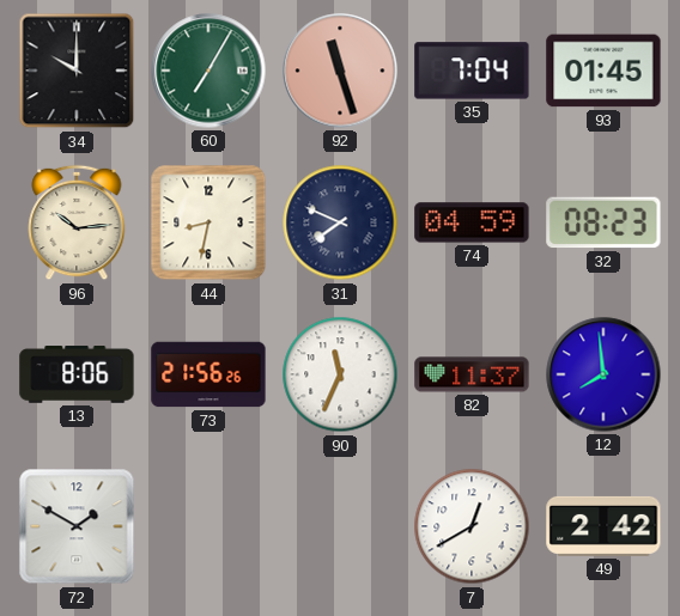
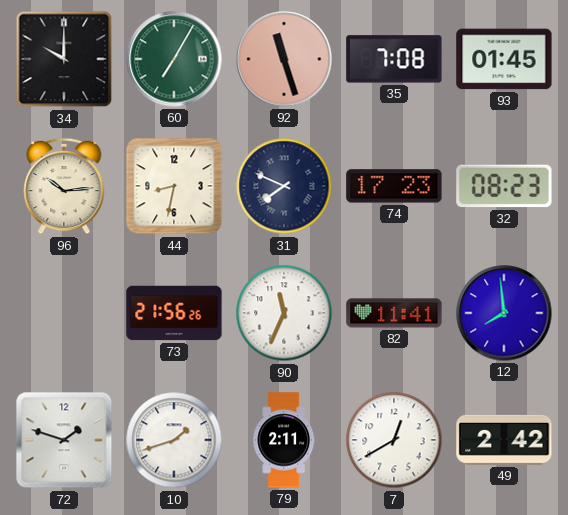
35: 7:04 -> 7:08 (394, 59)
74: 04:59 -> 17:23 (394, 186)
13: 8:06 -> none (77, 374)
82: 11:37 -> 11:41 (394, 313)
72: 1:50 -> 1:48 (64, 440)
10: none -> 1:42 (174, 440)
79: none -> 2:11 (283, 440)
